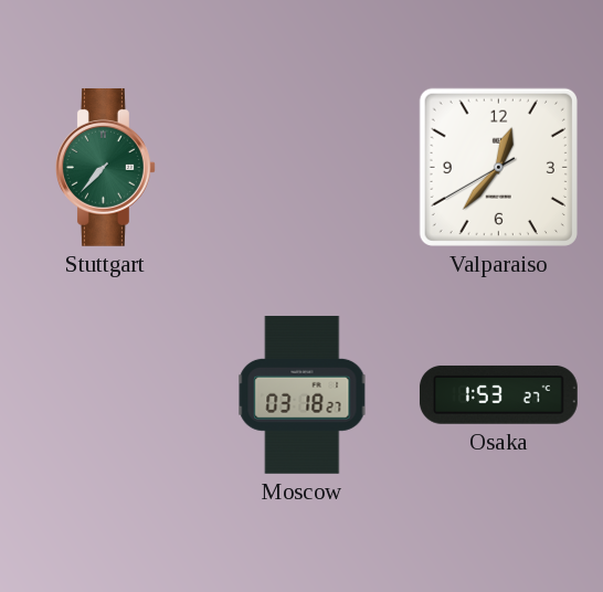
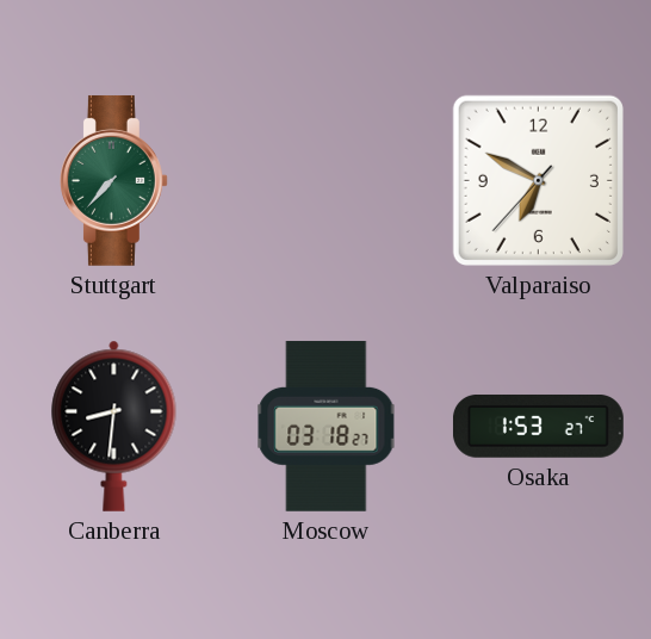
Valparaiso: 12:36 -> 6:49 (538, 180)
Canberra: none -> 8:31 (114, 426)
